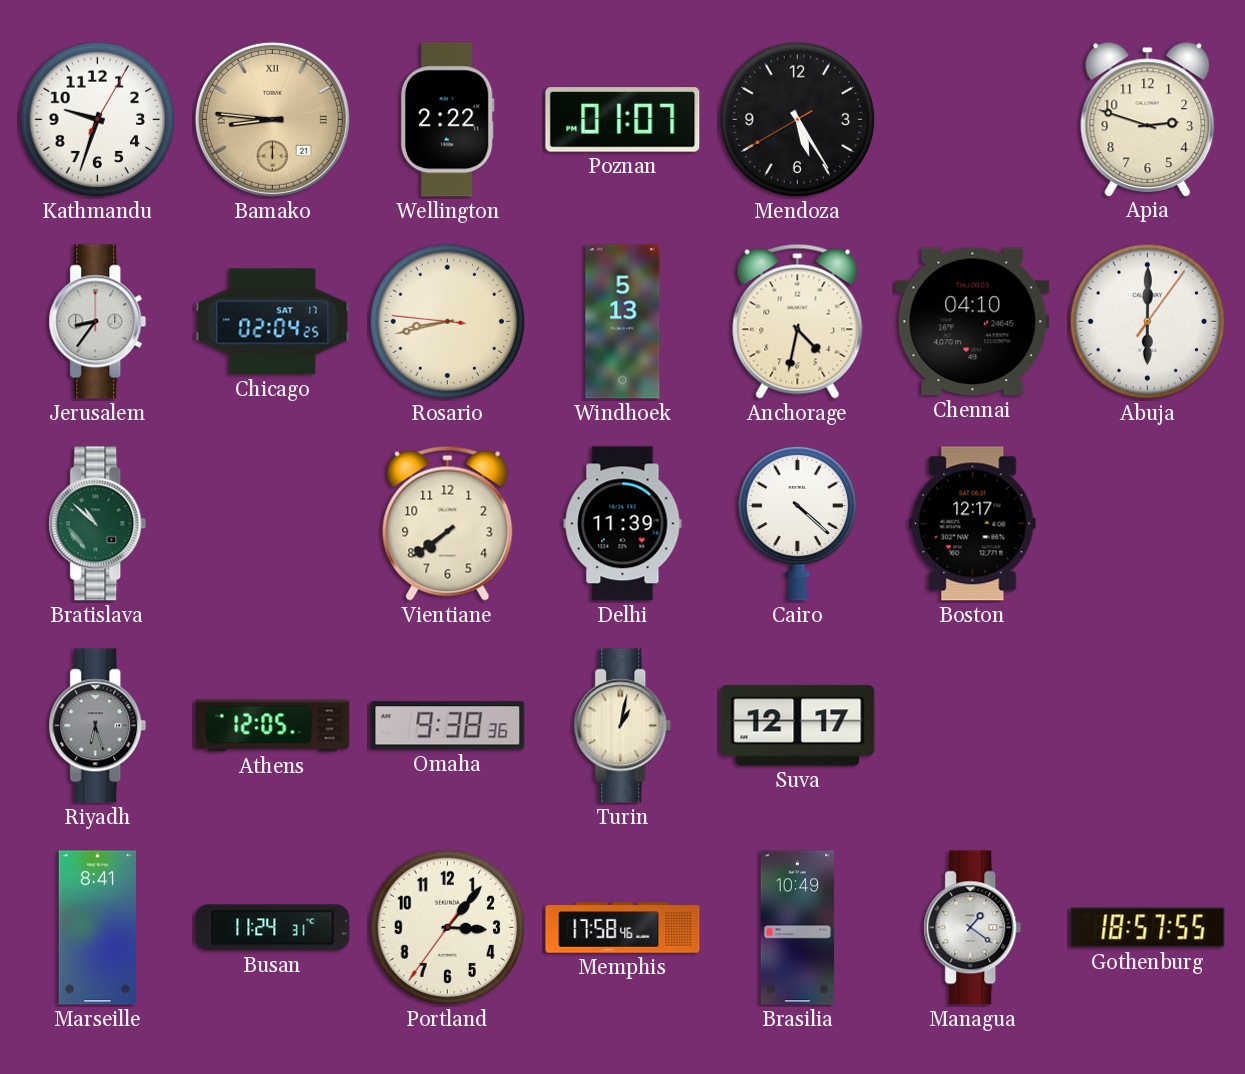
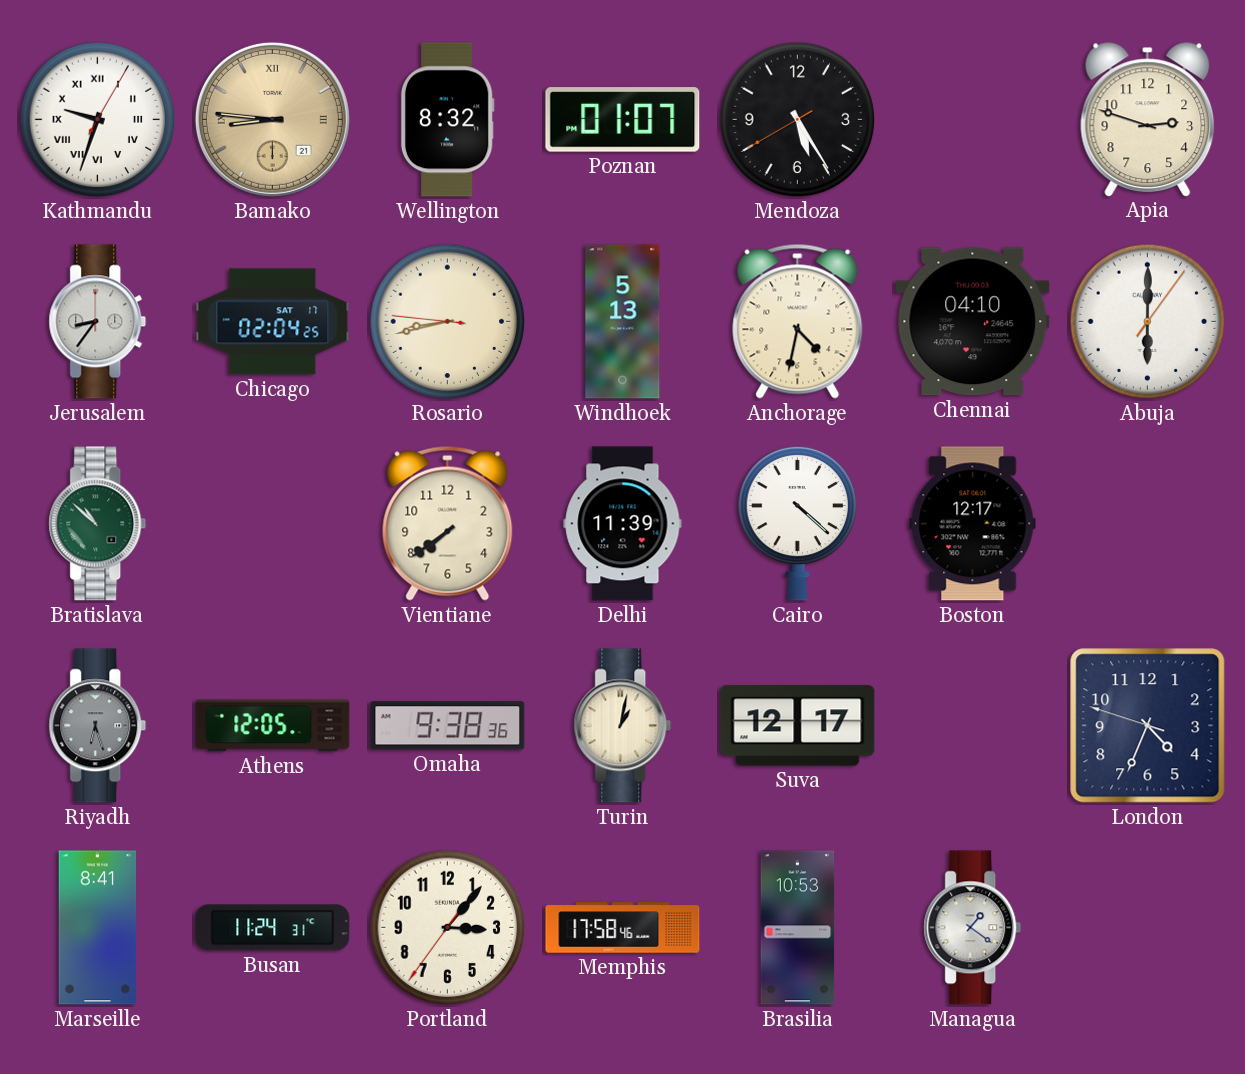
Kathmandu numerals: Arabic -> Roman (98, 120)
Wellington: 2:22 -> 8:32 (447, 120)
London: none -> 4:33 (1148, 726)
Brasilia: 10:49 -> 10:53 (798, 928)
Gothenburg: 18:57 -> none (1148, 928)
